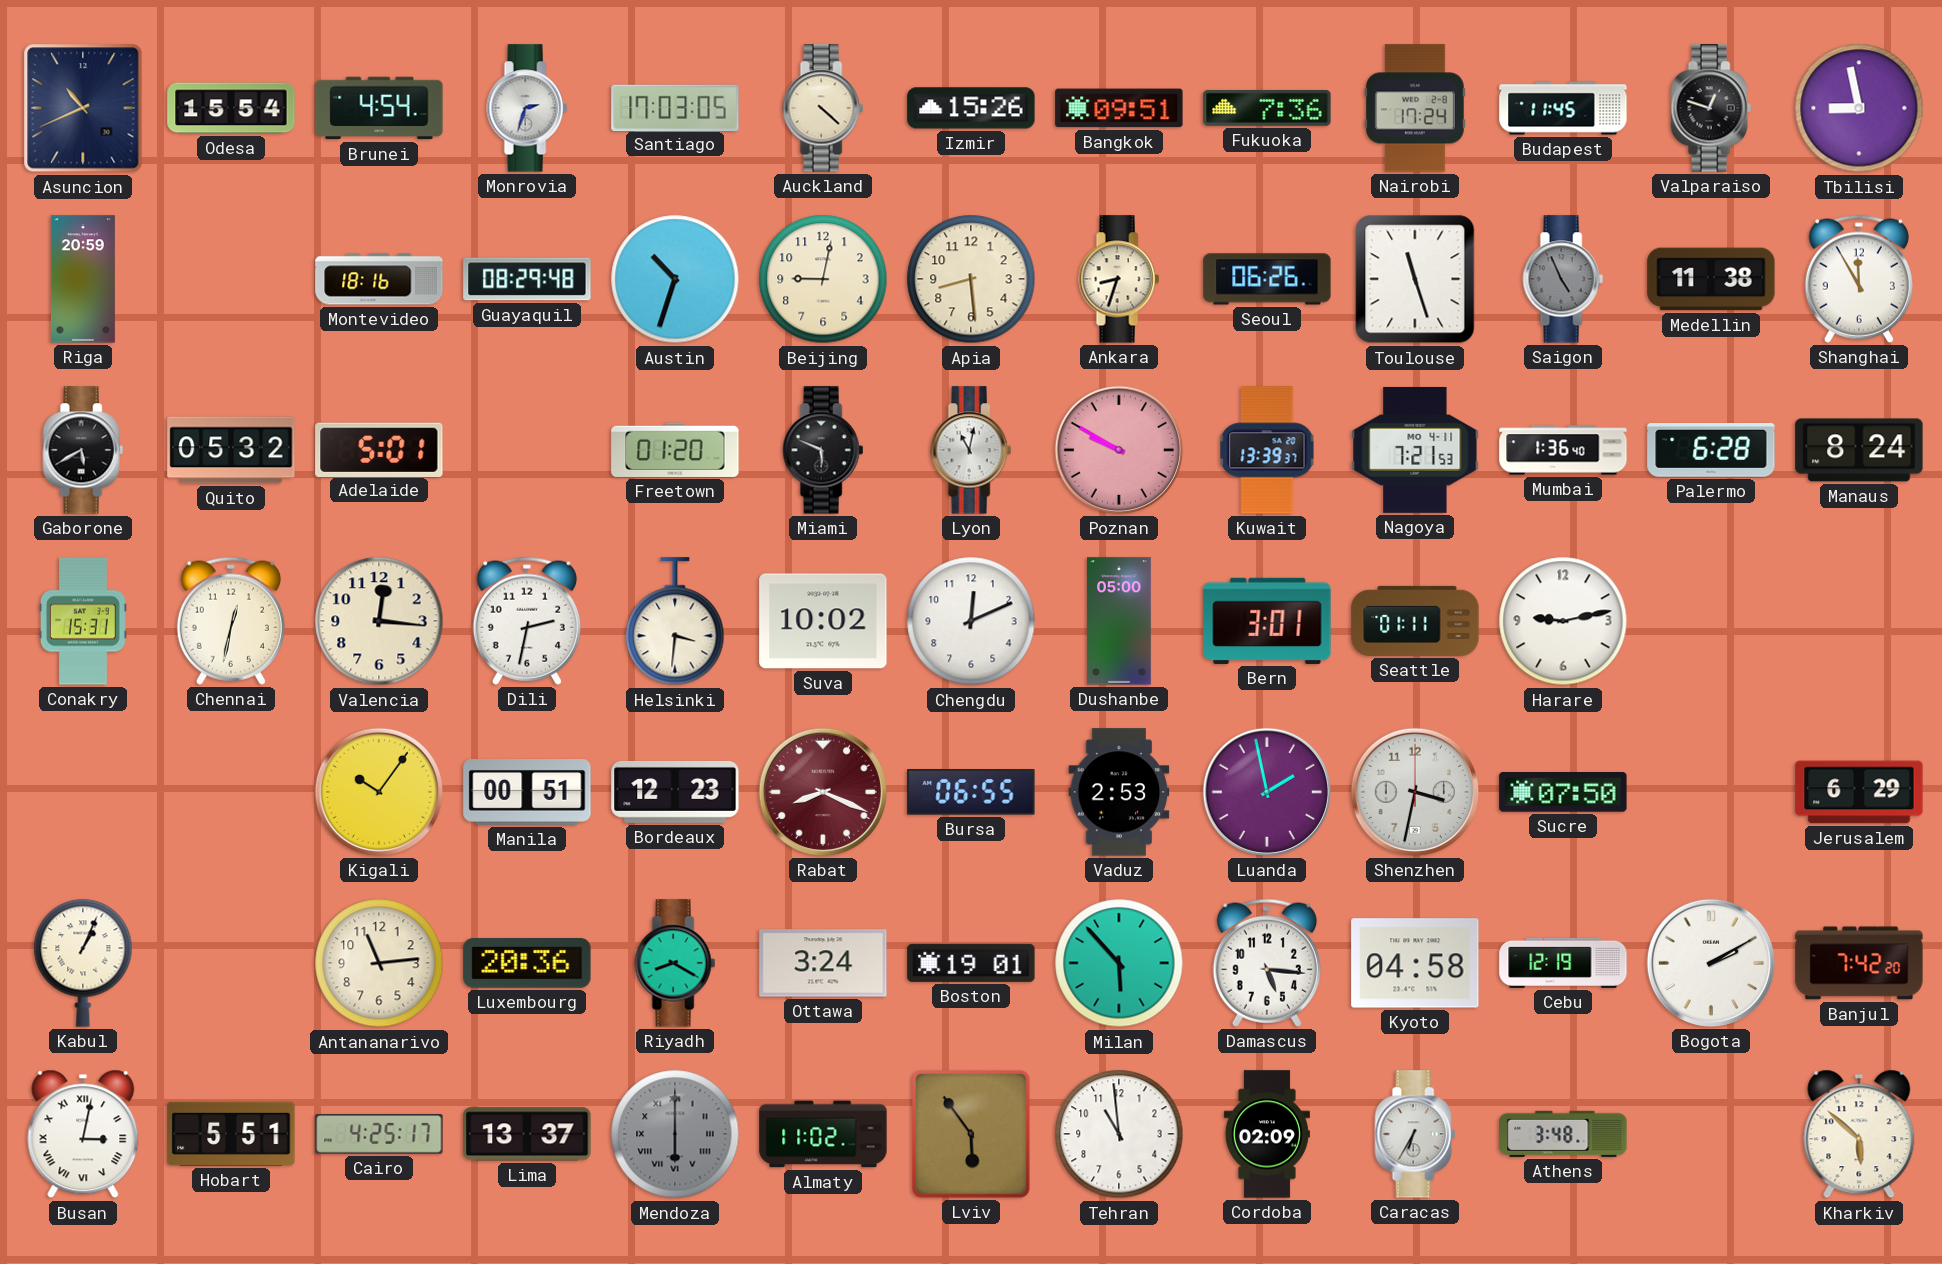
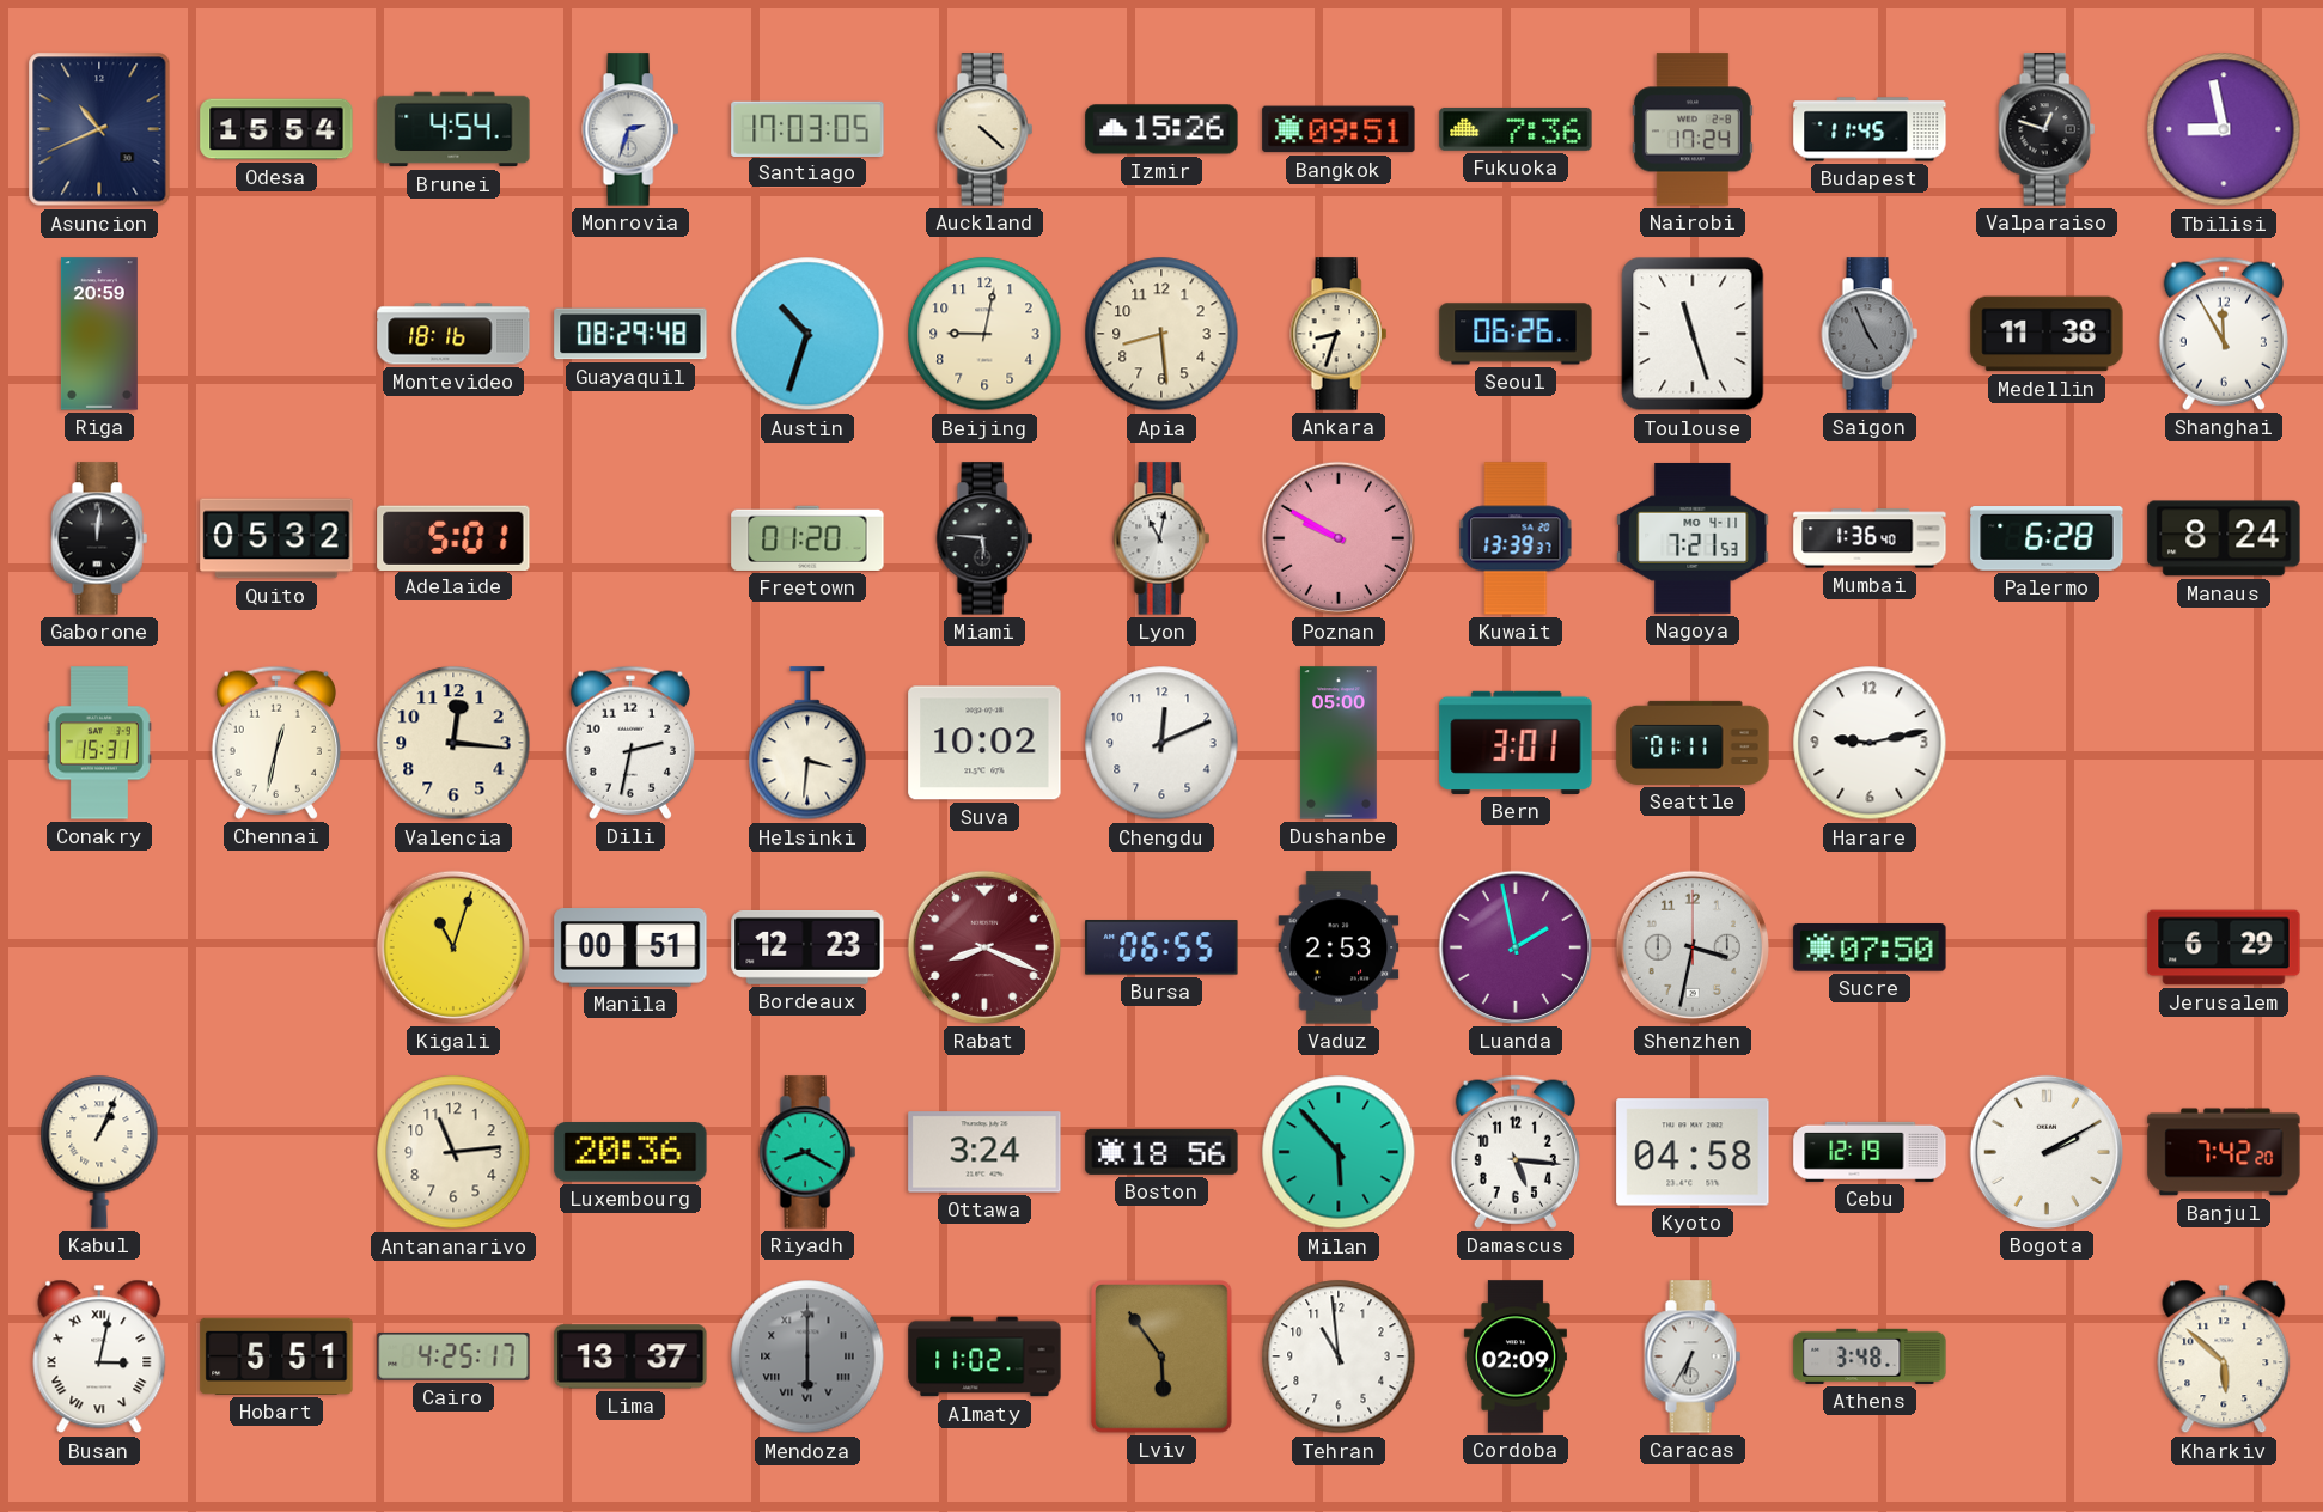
Gaborone: 5:40 -> 12:01 (99, 538)
Miami: 5:49 -> 5:46 (984, 538)
Kigali: 10:06 -> 11:03 (453, 947)
Boston: 19:01 -> 18:56 (1161, 1152)
